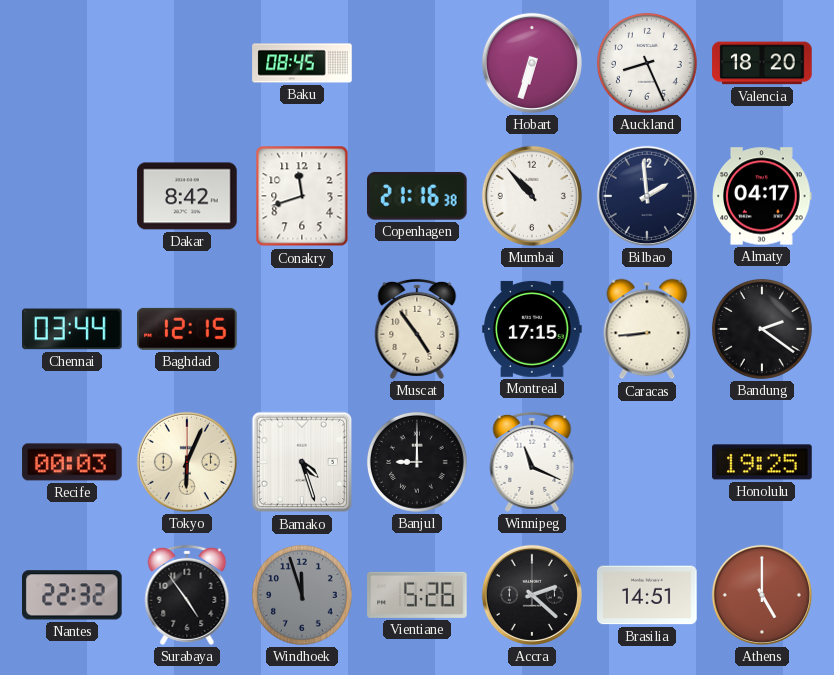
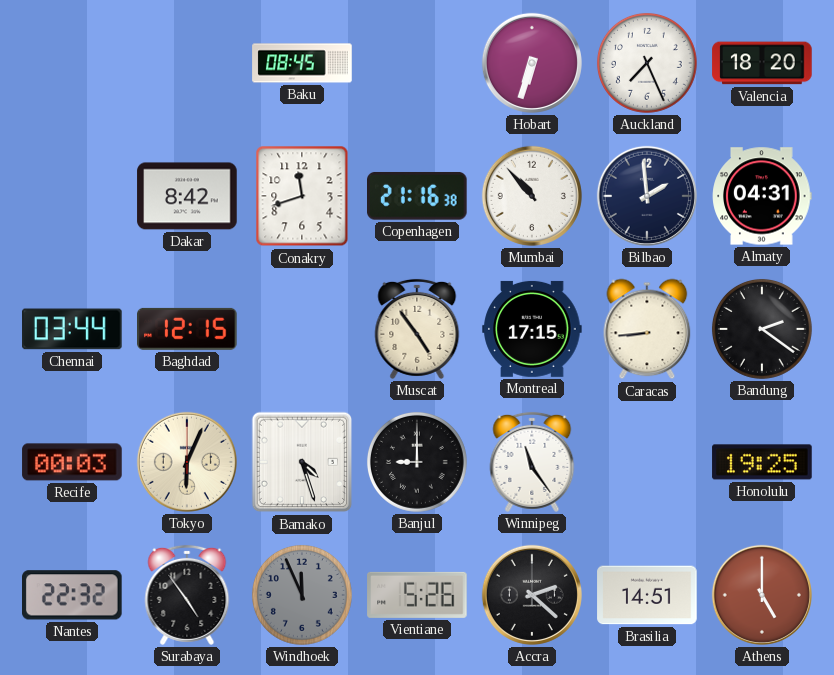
Auckland: 8:26 -> 7:26 (647, 63)
Almaty: 04:17 -> 04:31 (762, 196)
Winnipeg: 11:19 -> 11:24 (532, 462)
Windhoek: 11:57 -> 11:56 (302, 595)
